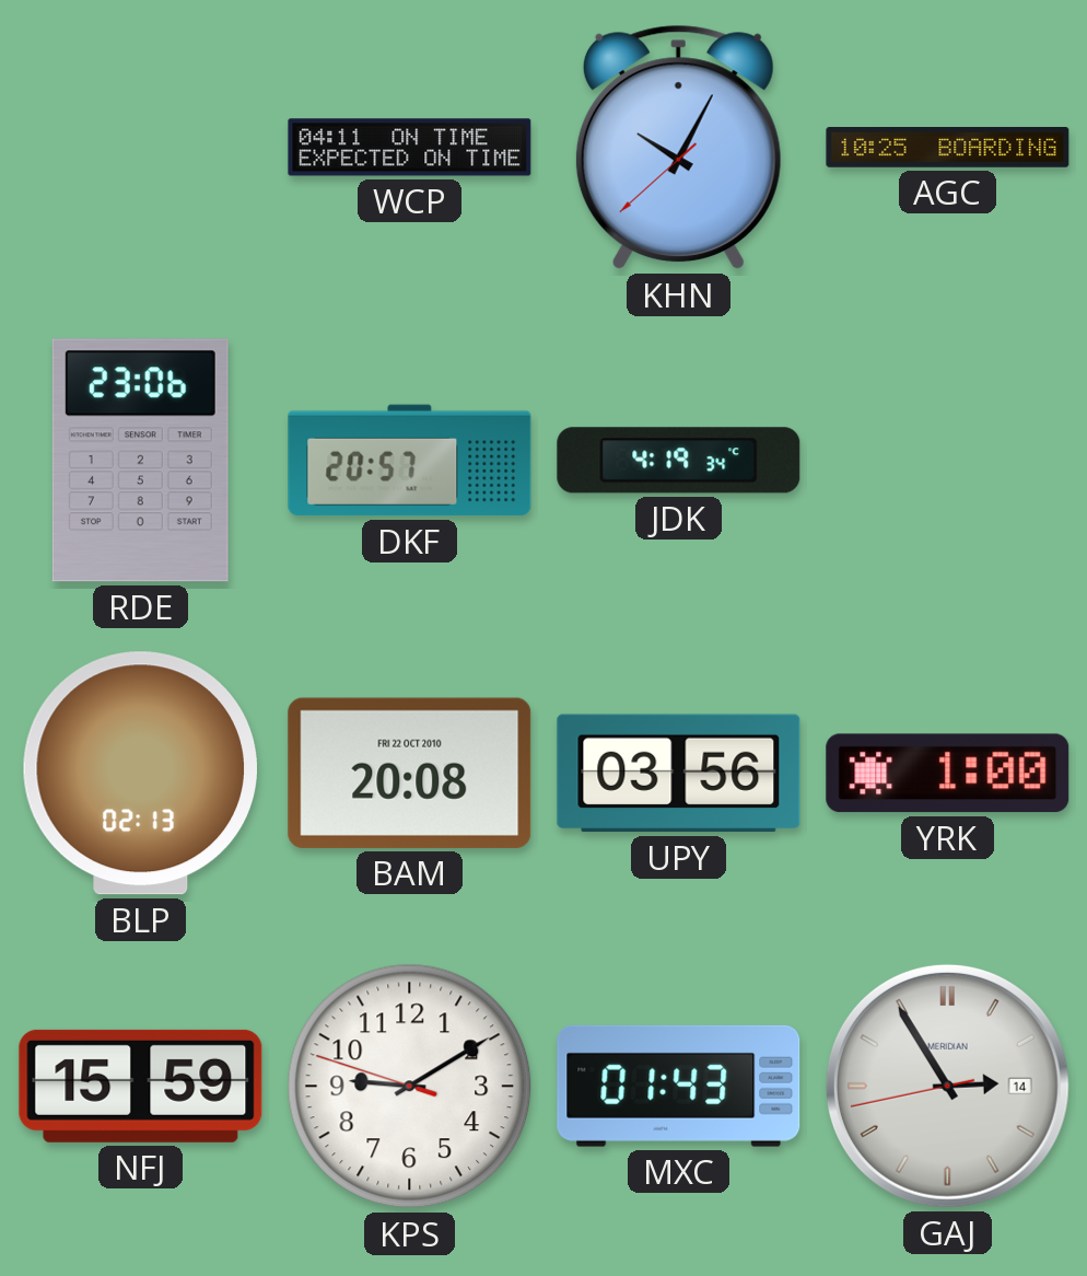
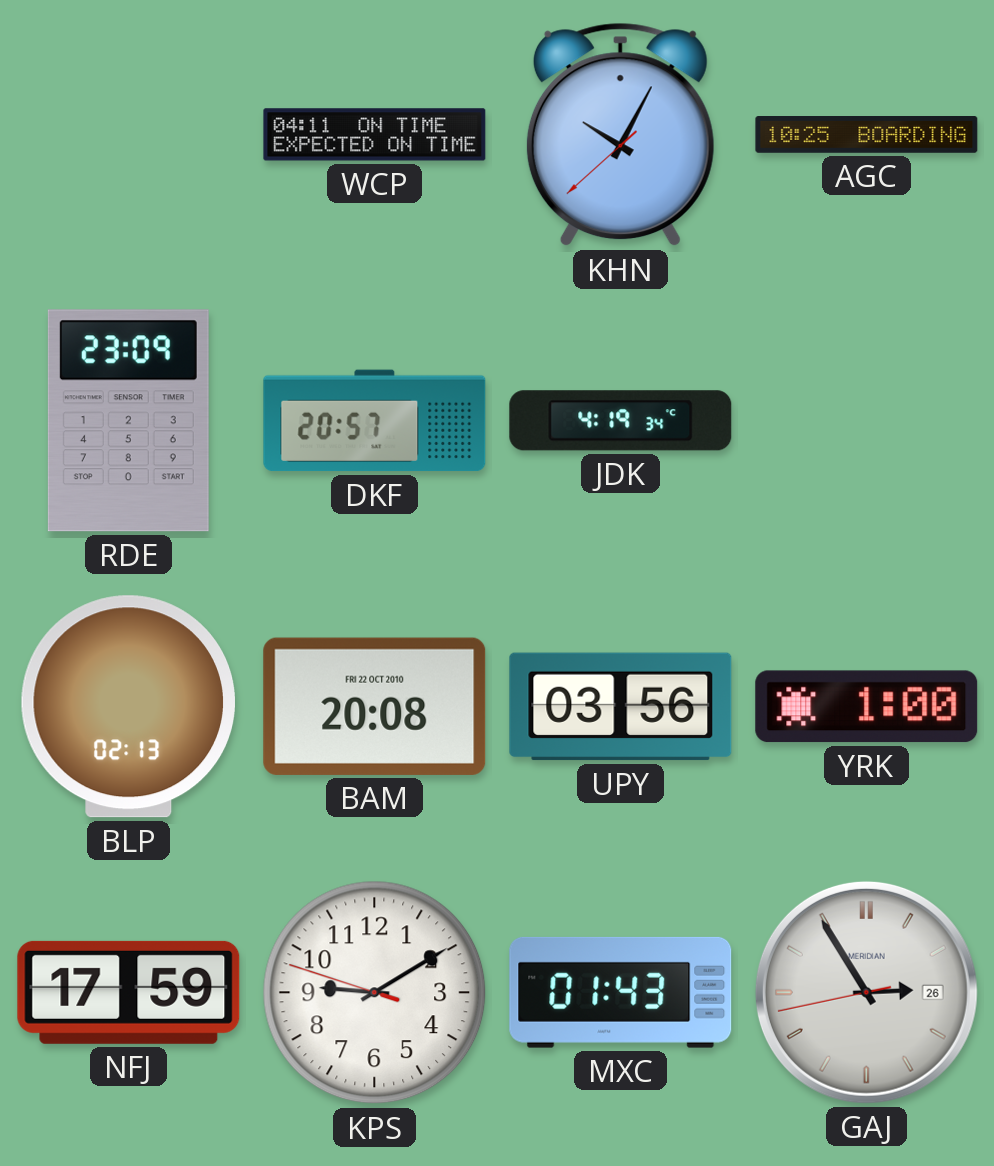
RDE: 23:06 -> 23:09 (128, 421)
NFJ: 15:59 -> 17:59 (129, 992)
GAJ date: 14 -> 26 (866, 992)
